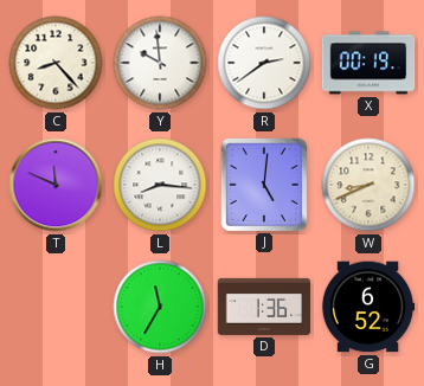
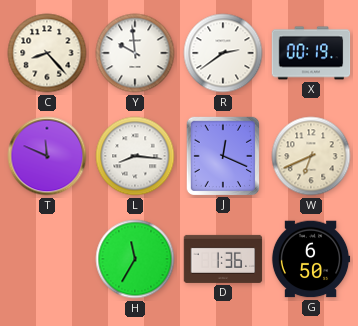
J: 5:01 -> 12:19 (222, 155)
W: 8:41 -> 6:41 (311, 156)
G: 6:52 -> 6:50 (311, 259)
